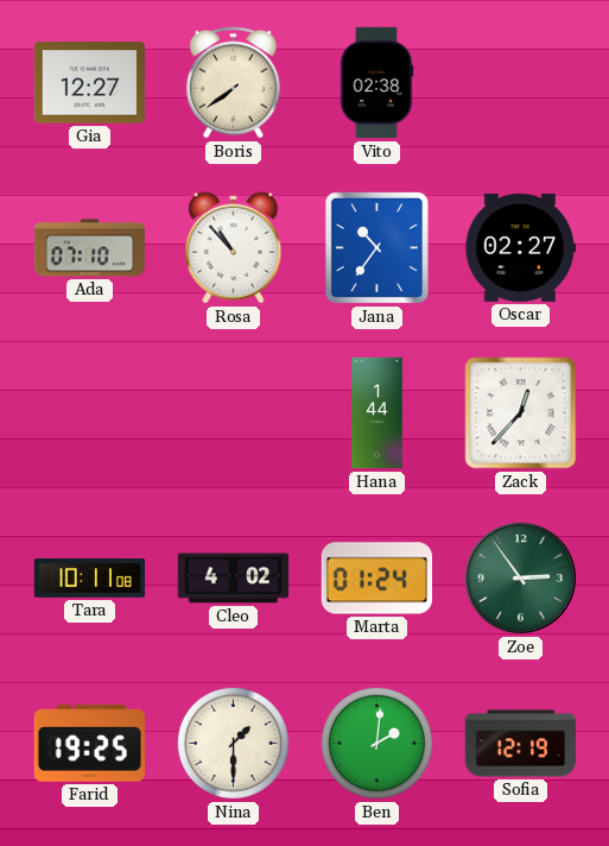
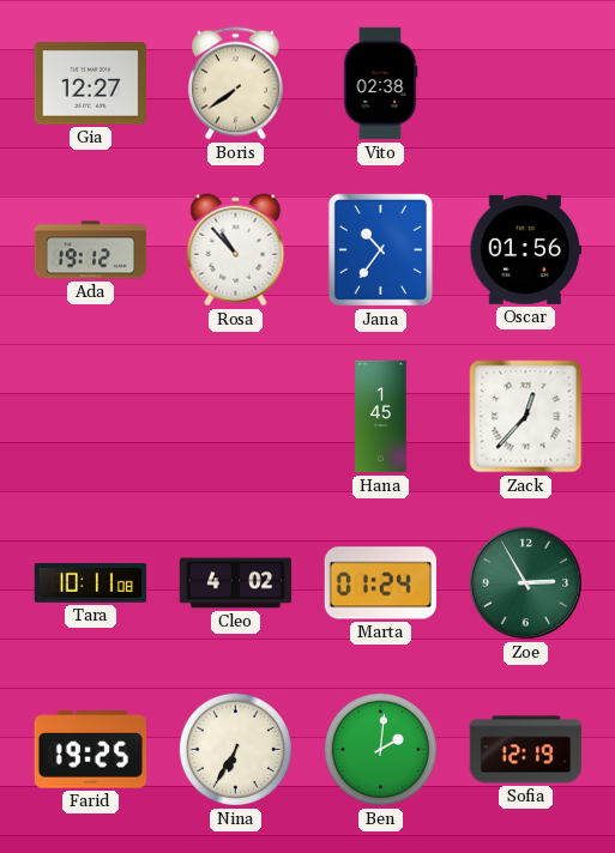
Ada: 07:10 -> 19:12 (91, 250)
Oscar: 02:27 -> 01:56 (526, 249)
Hana: 1:44 -> 1:45 (381, 417)
Zoe: 2:54 -> 2:55 (525, 582)
Nina: 1:30 -> 6:35 (235, 749)
